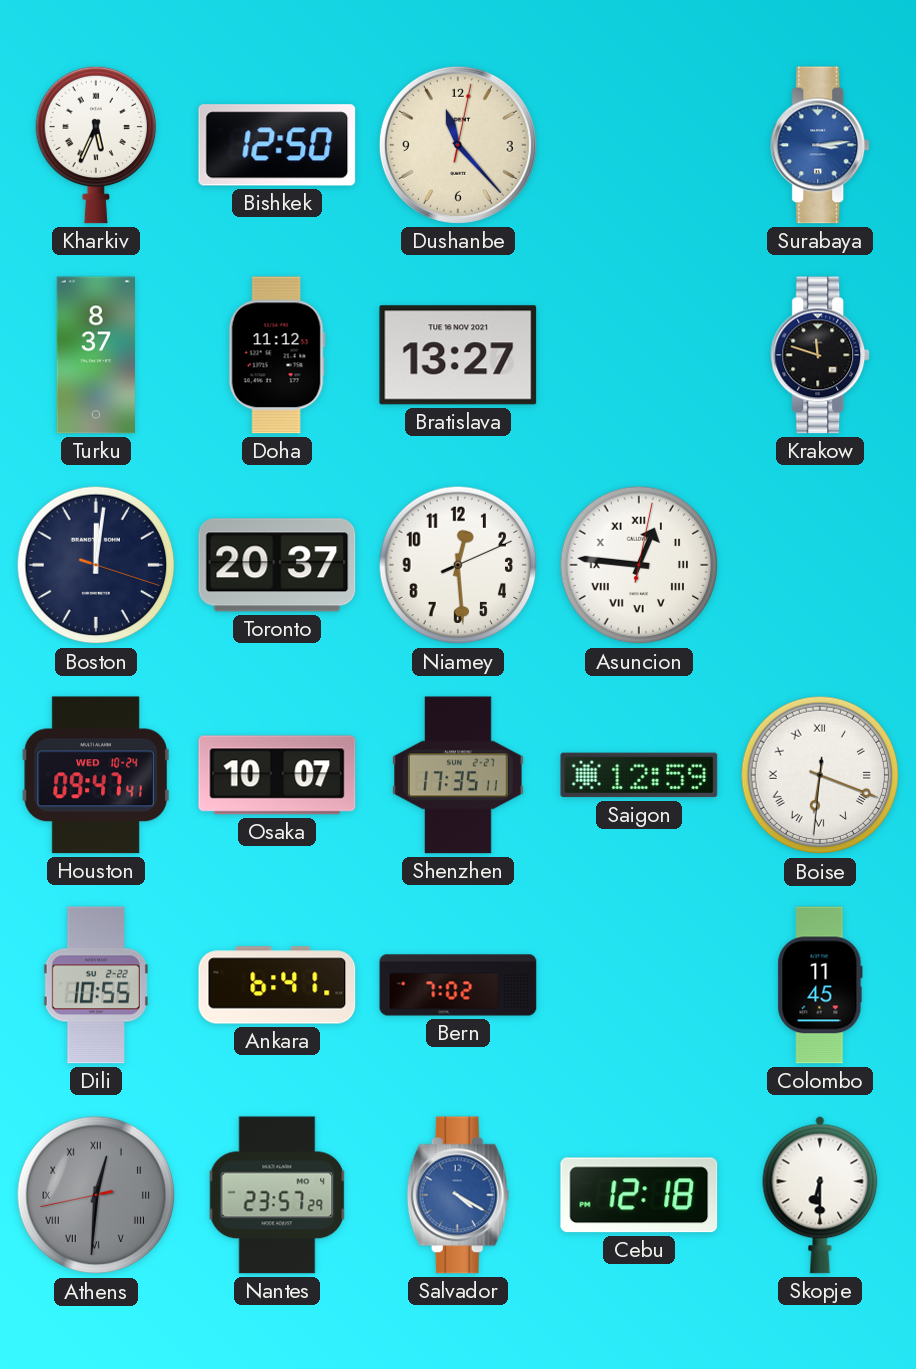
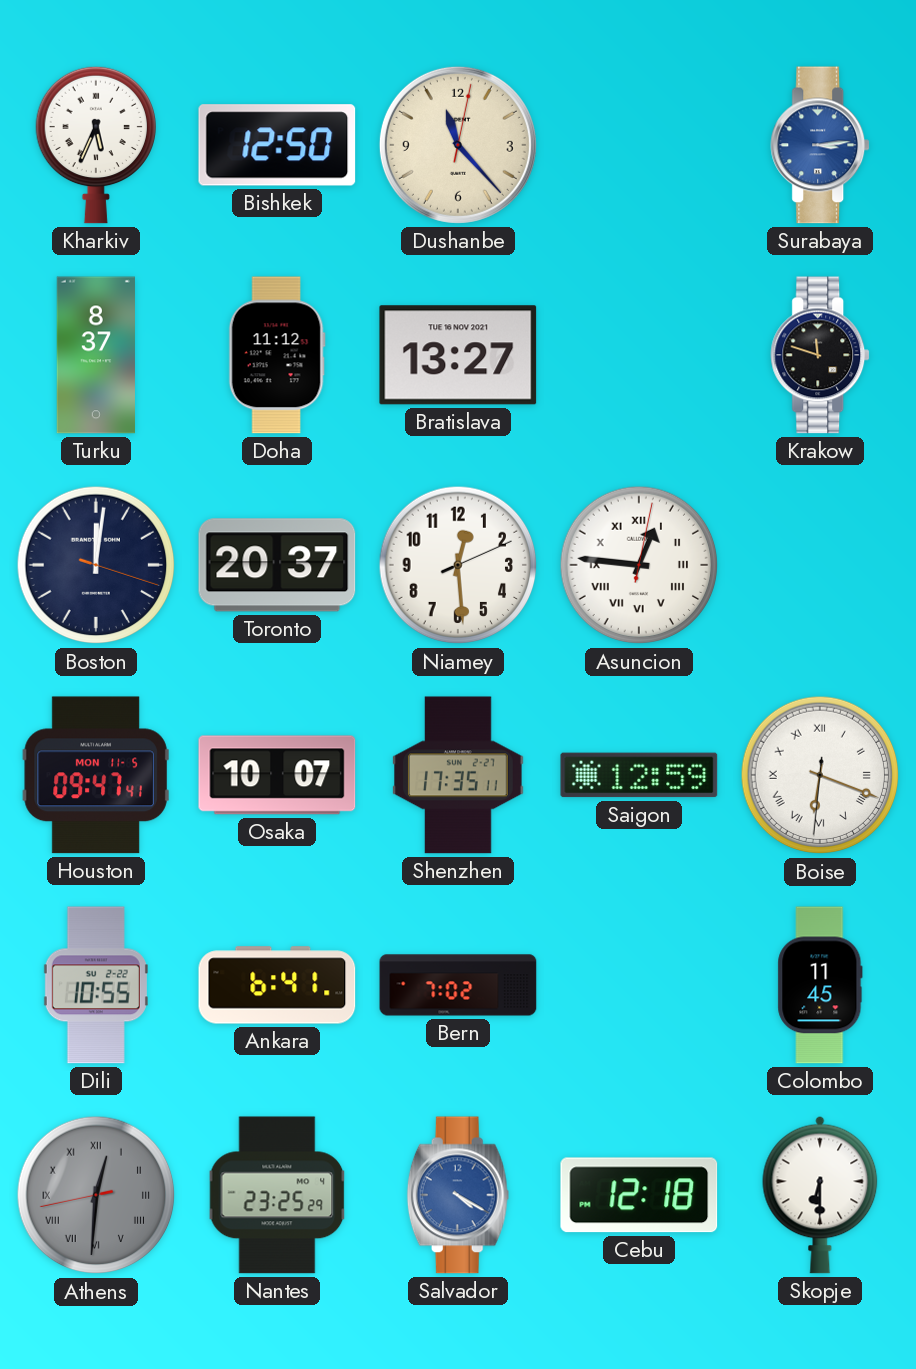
Houston date: WED 10-24 -> MON 11-5 (96, 775)
Nantes: 23:57 -> 23:25 (277, 1195)
